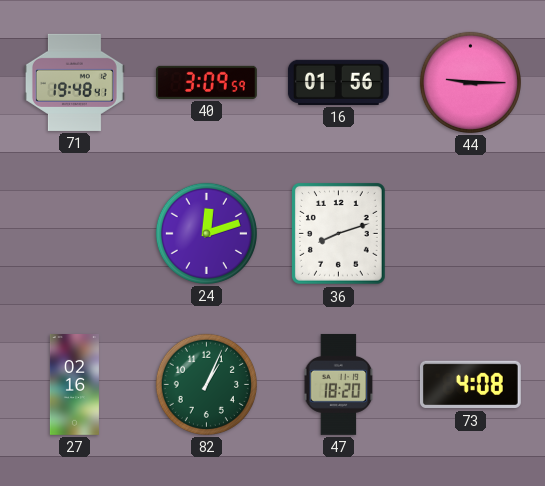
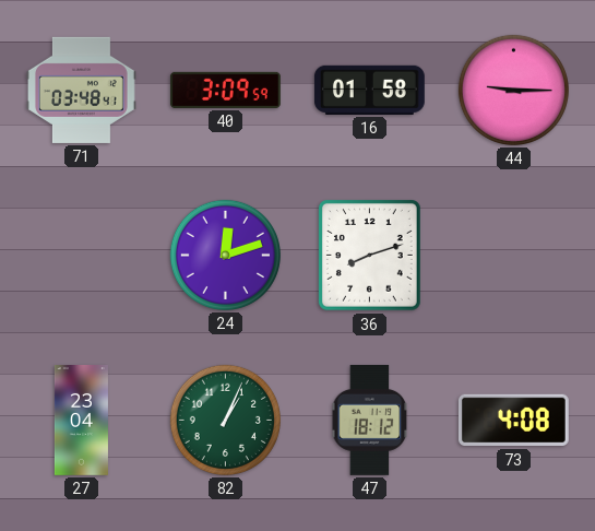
71: 19:48 -> 03:48 (81, 90)
16: 01:56 -> 01:58 (369, 90)
27: 02:16 -> 23:04 (81, 421)
47: 18:20 -> 18:12 (370, 420)
